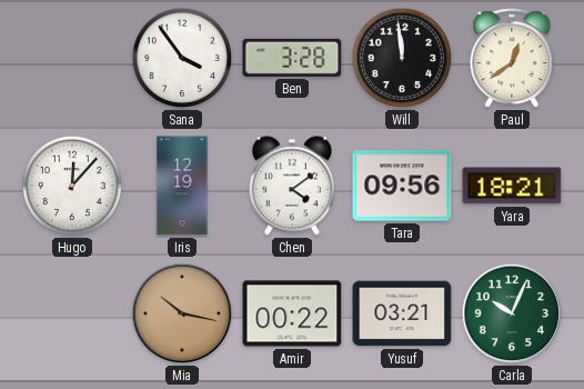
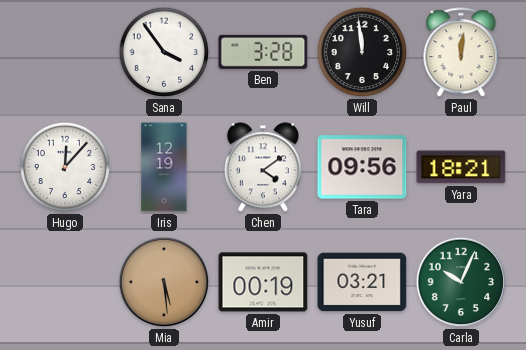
Paul: 12:39 -> 12:01 (461, 53)
Mia: 10:17 -> 5:29 (164, 282)
Amir: 00:22 -> 00:19 (263, 282)
